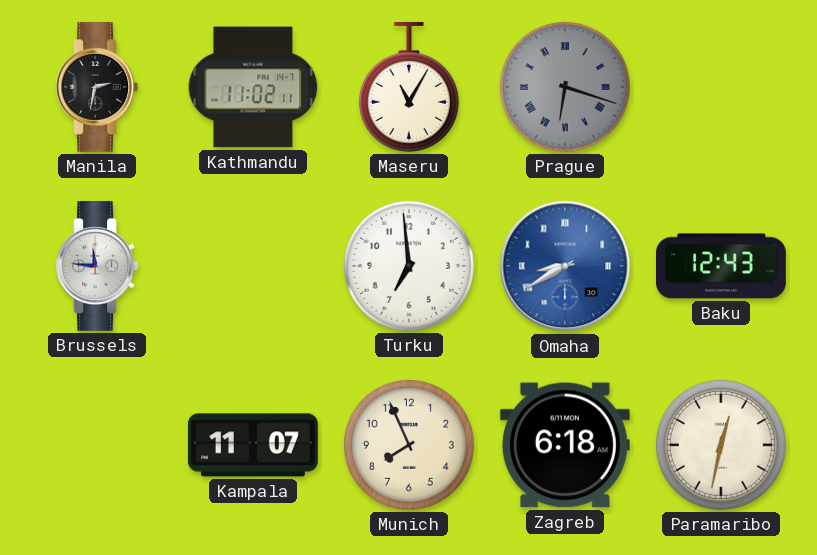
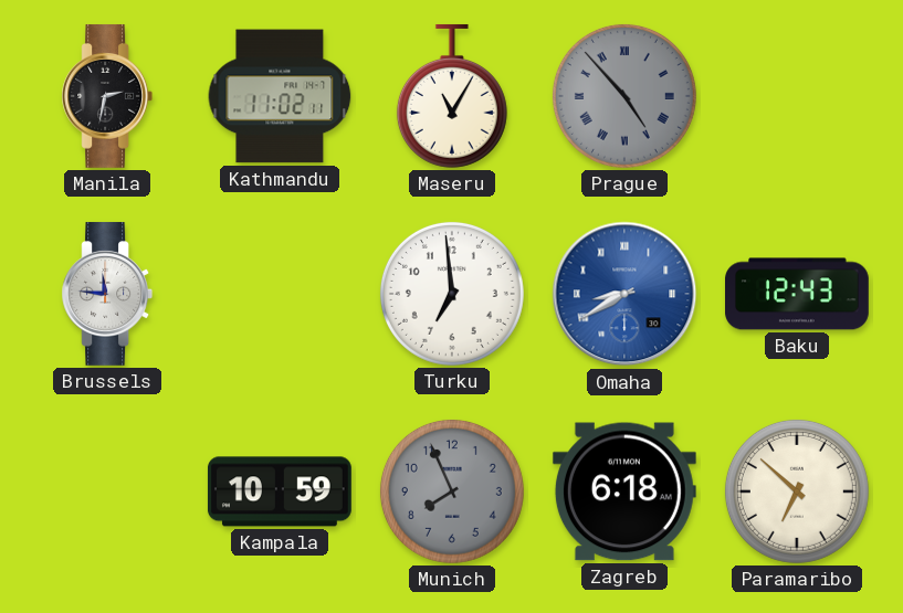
Prague: 6:18 -> 4:53 (624, 96)
Kampala: 11:07 -> 10:59 (280, 492)
Munich dial: cream -> grey (452, 492)
Paramaribo: 12:32 -> 6:52 (797, 492)
